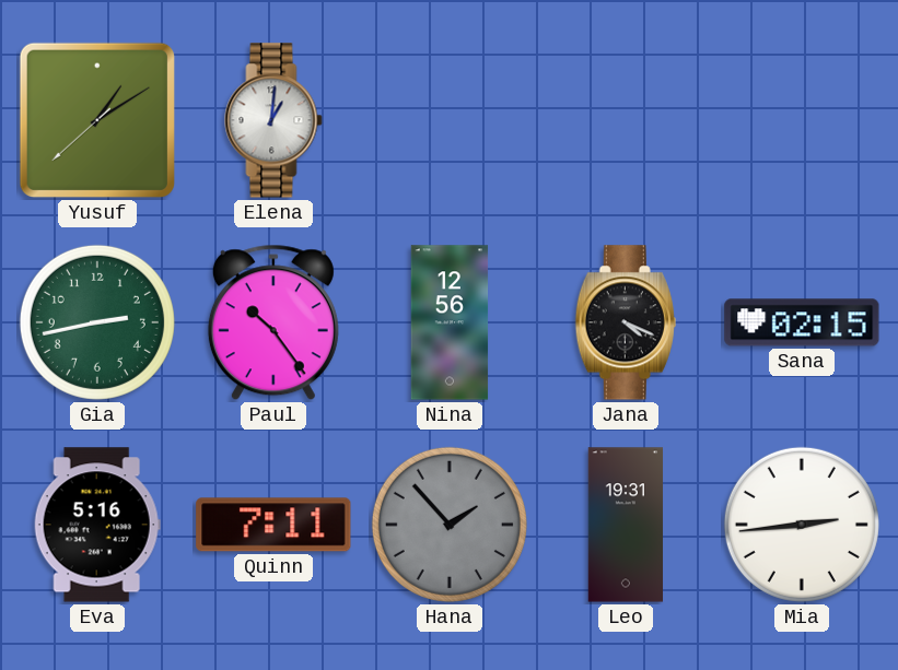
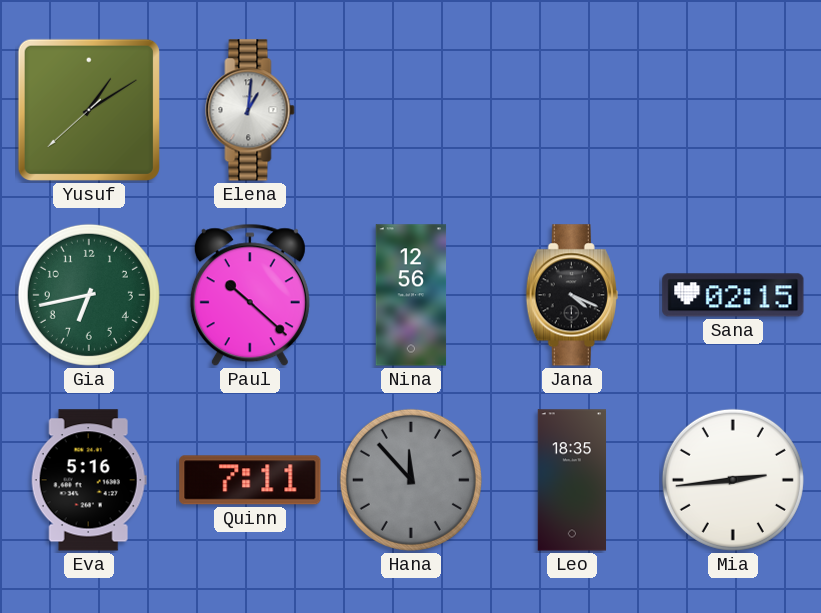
Gia: 2:43 -> 6:43 (89, 295)
Paul: 10:24 -> 10:22 (250, 295)
Hana: 1:53 -> 11:53 (411, 480)
Leo: 19:31 -> 18:35 (572, 480)
